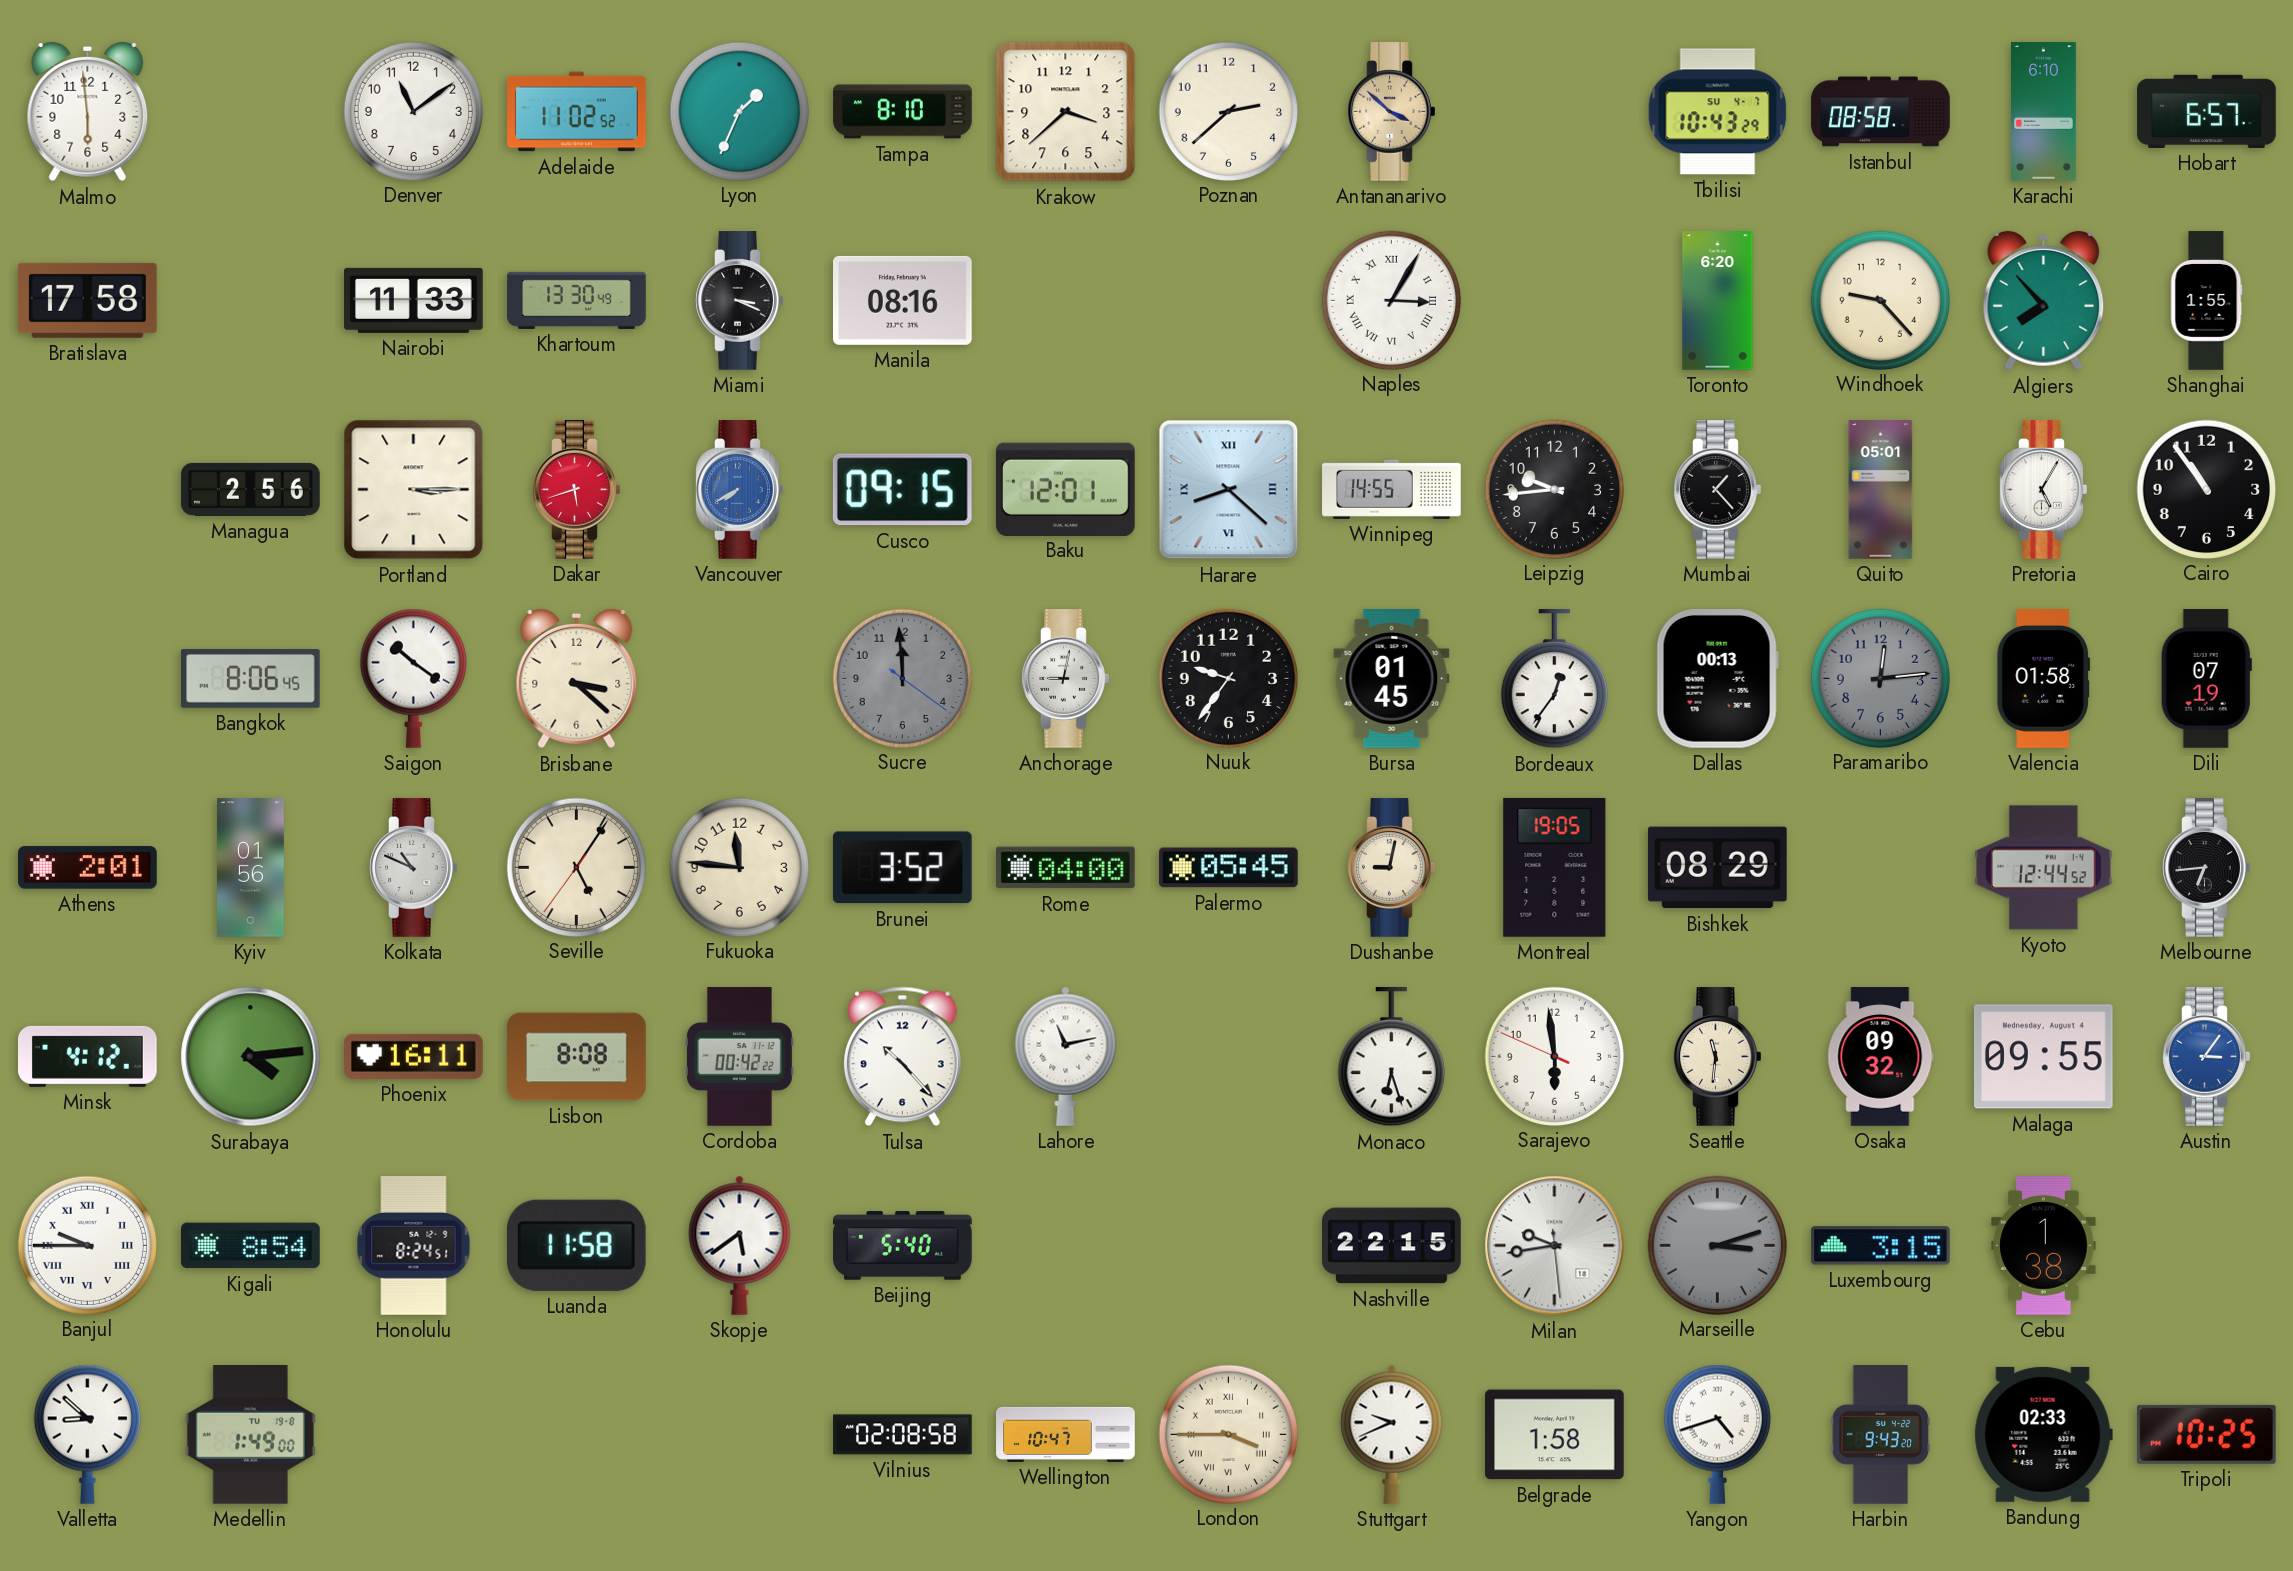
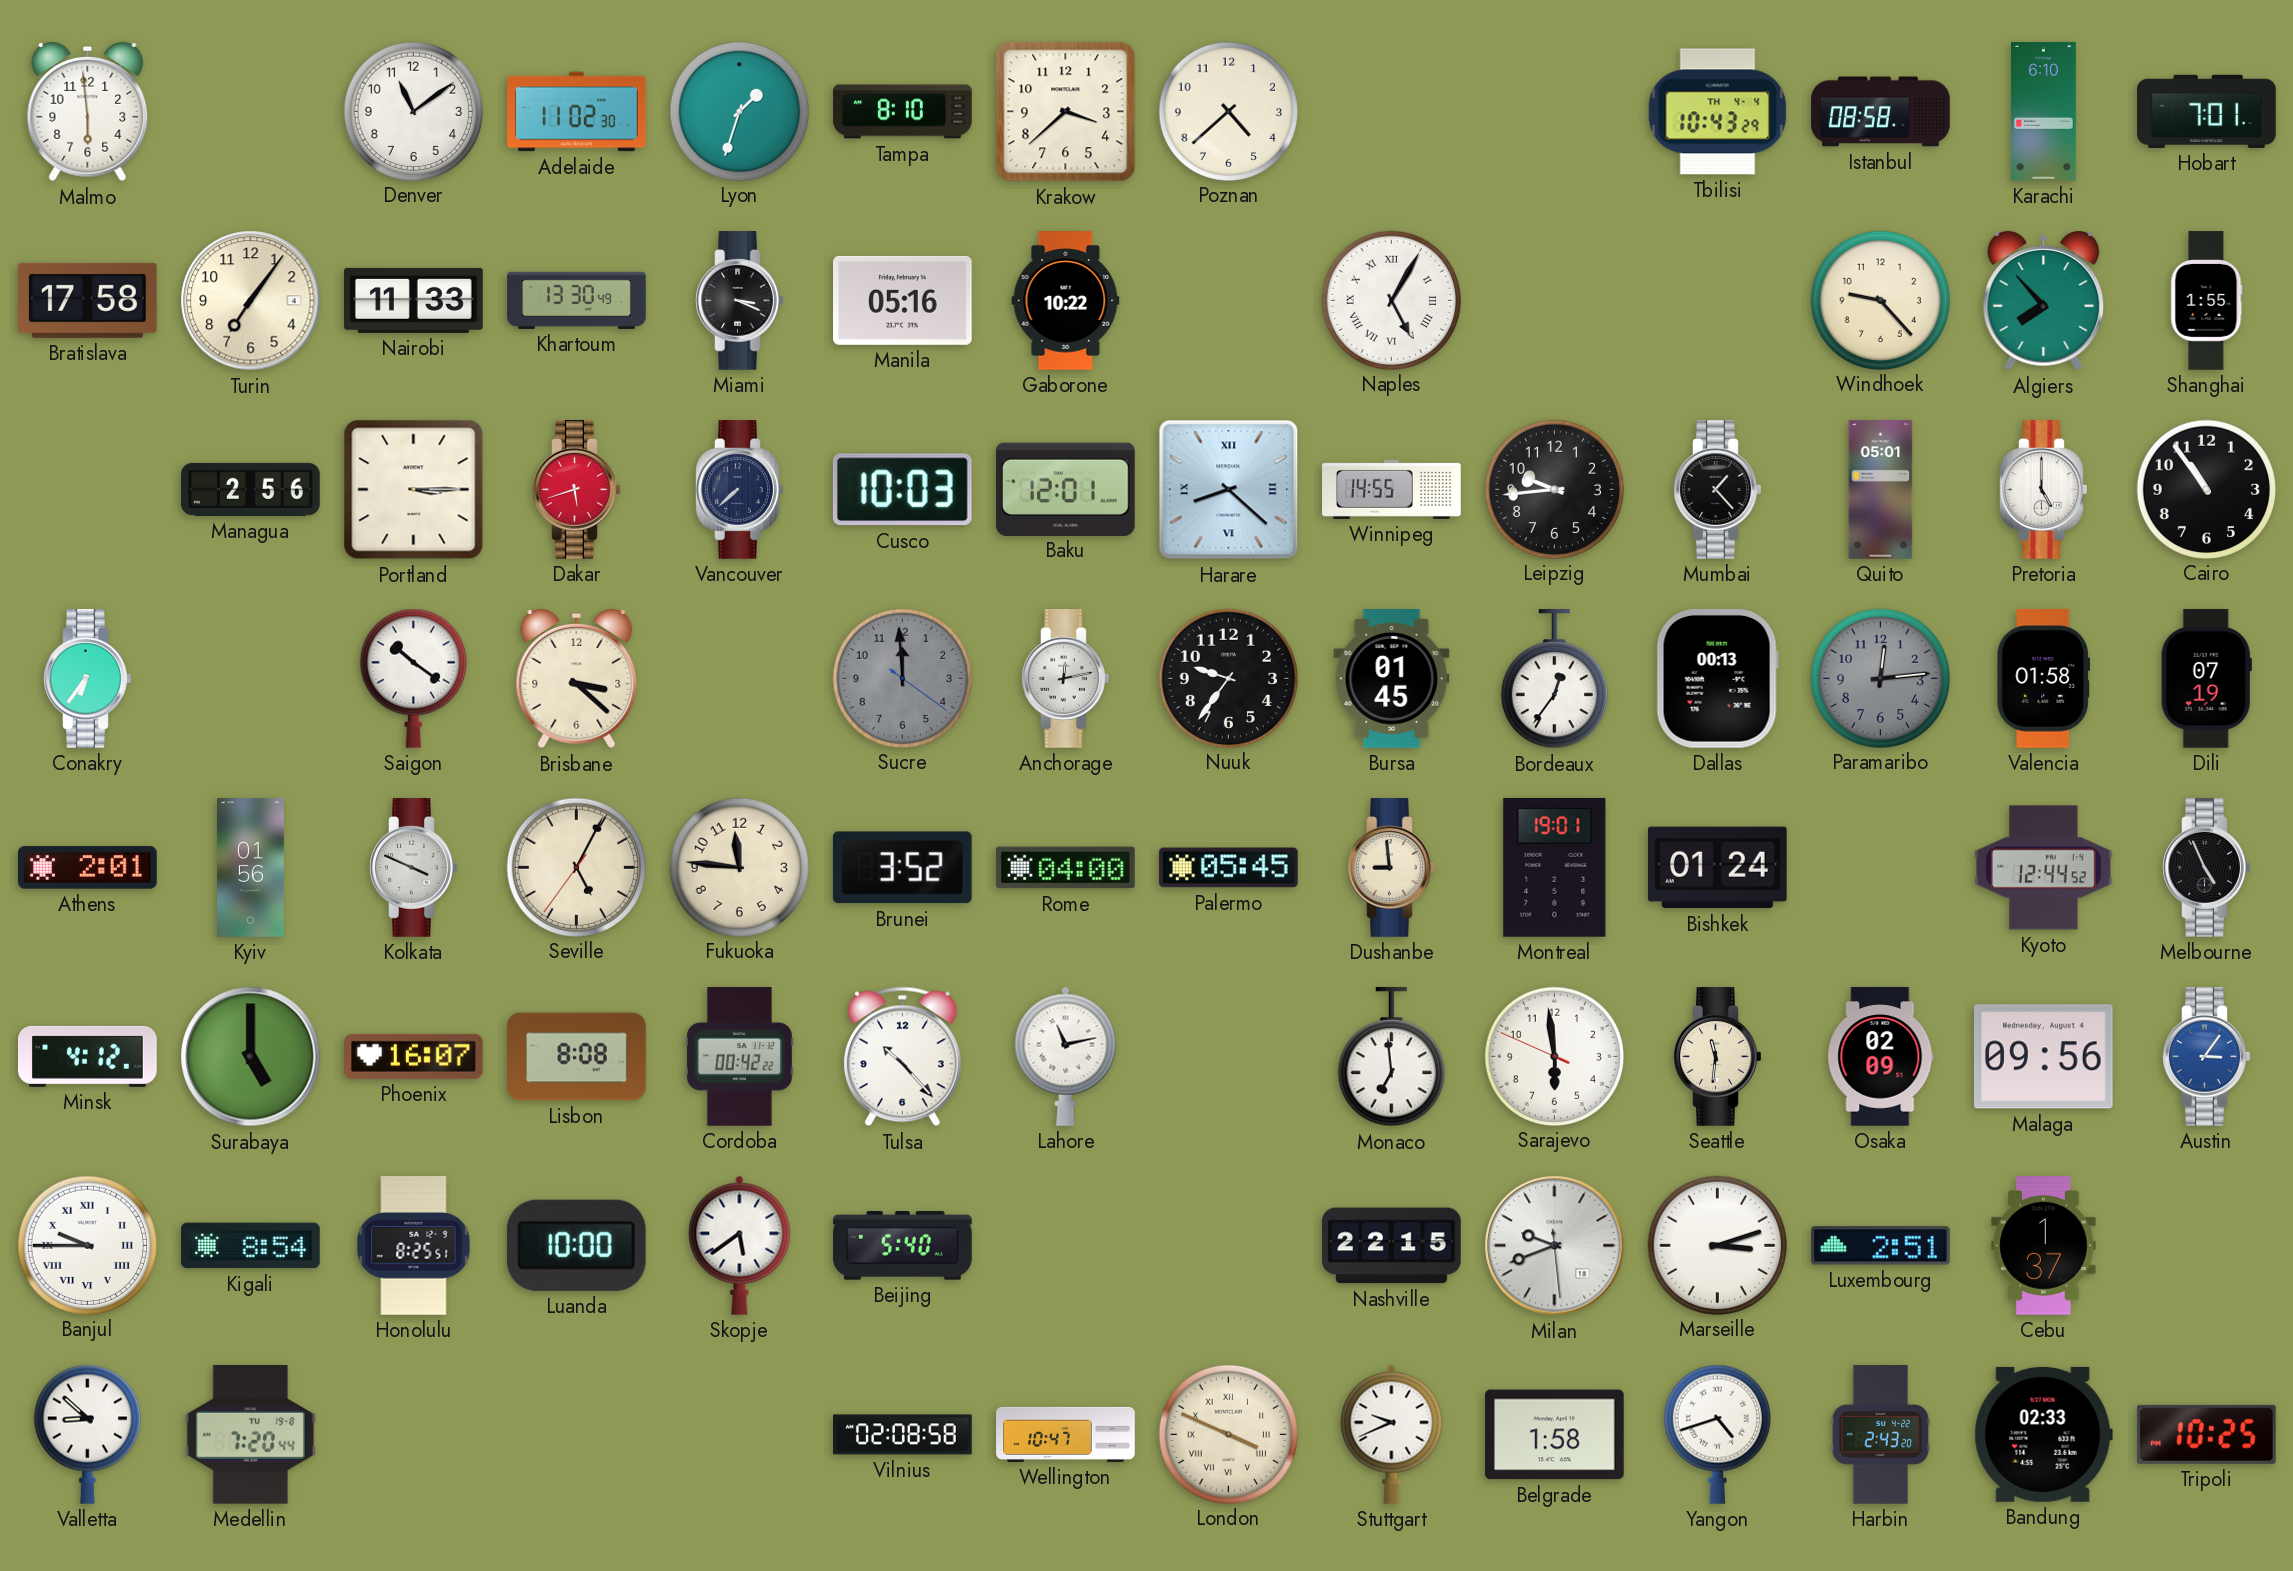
Adelaide: 11:02:52 -> 11:02:30 (577, 112)
Lyon: 1:34 -> 1:33 (739, 111)
Poznan: 2:38 -> 4:38 (1228, 111)
Antananarivo: 3:52 -> none (1392, 112)
Tbilisi date: SU 4-7 -> TH 4-4 (1718, 112)
Hobart: 6:57 -> 7:01 (2207, 111)
Turin: none -> 7:06 (251, 301)
Manila: 08:16 -> 05:16 (903, 300)
Gaborone: none -> 10:22 (1066, 301)
Naples: 3:05 -> 5:05 (1391, 300)
Toronto: 6:20 -> none (1718, 301)
Vancouver: 7:40 -> 7:38 (740, 490)
Vancouver dial: blue -> navy (740, 490)
Cusco: 09:15 -> 10:03 (902, 490)
Pretoria: 5:05 -> 5:00 (2044, 490)
Conakry: none -> 6:36 (88, 679)
Bangkok: 8:06 -> none (251, 679)
Anchorage: 9:02 -> 12:13 (1066, 679)
Kolkata: 10:49 -> 3:49 (414, 868)
Seville: 5:05 -> 5:04 (576, 867)
Dushanbe: 9:02 -> 8:59 (1392, 868)
Montreal: 19:05 -> 19:01 (1555, 868)
Bishkek: 08:29 -> 01:24 (1717, 868)
Melbourne: 6:44 -> 4:56 (2207, 868)
Surabaya: 4:14 -> 5:00 (251, 1057)
Phoenix: 16:11 -> 16:07 (414, 1056)
Monaco: 6:27 -> 6:59 (1391, 1058)
Osaka: 09:32 -> 02:09 (1881, 1057)
Malaga: 09:55 -> 09:56 (2043, 1057)
Honolulu: 8:24 -> 8:25 (414, 1246)
Luanda: 11:58 -> 10:00 (576, 1245)
Milan: 9:43 -> 9:41 (1555, 1246)
Marseille dial: grey -> white (1717, 1245)
Luxembourg: 3:15 -> 2:51 (1881, 1246)
Cebu: 1:38 -> 1:37 (2044, 1246)
Medellin: 1:49 -> 7:20 (250, 1435)
London: 3:45 -> 3:49 (1228, 1434)
Harbin: 9:43 -> 2:43 (1881, 1435)
